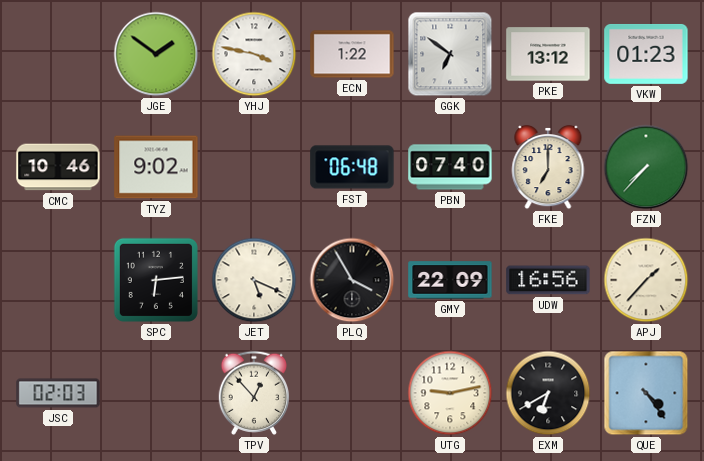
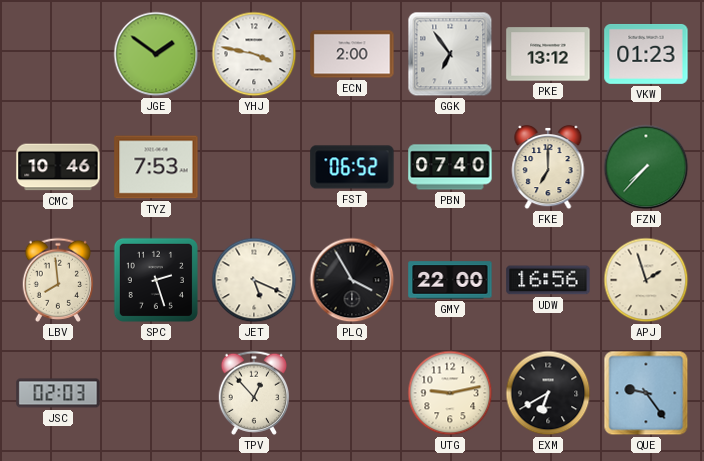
ECN: 1:22 -> 2:00 (352, 54)
GGK: 6:51 -> 6:54 (450, 54)
TYZ: 9:02 -> 7:53 (156, 167)
FST: 06:48 -> 06:52 (352, 167)
LBV: none -> 7:59 (57, 280)
SPC: 6:14 -> 2:27 (156, 280)
GMY: 22:09 -> 22:00 (450, 280)
APJ: 1:37 -> 1:57 (646, 280)
QUE: 4:24 -> 9:24 (646, 393)
